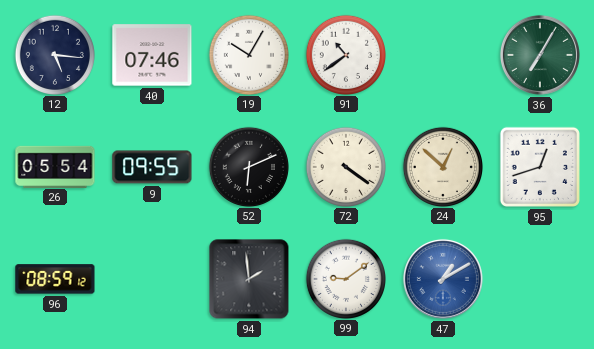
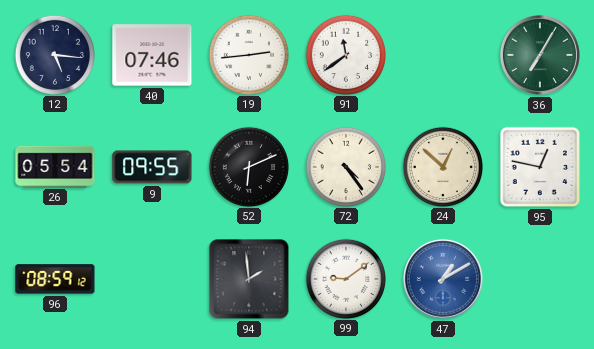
19: 10:05 -> 2:44 (248, 54)
91: 10:39 -> 11:39 (345, 54)
72: 4:21 -> 4:24 (345, 166)
95: 12:42 -> 12:47 (540, 167)
